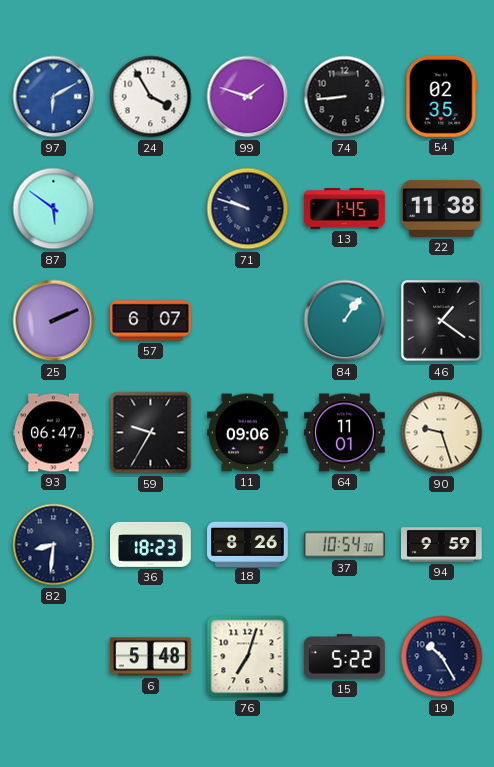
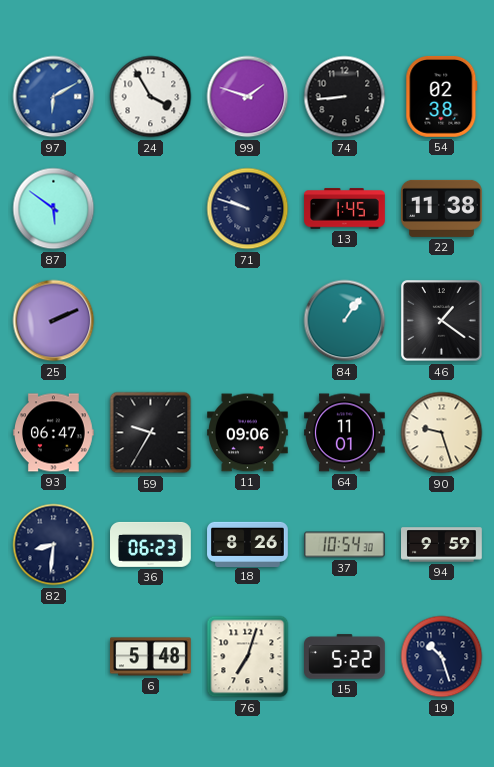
54: 02:35 -> 02:38 (442, 96)
57: 6:07 -> none (151, 321)
36: 18:23 -> 06:23 (151, 544)
19: 10:25 -> 10:27 (442, 657)
